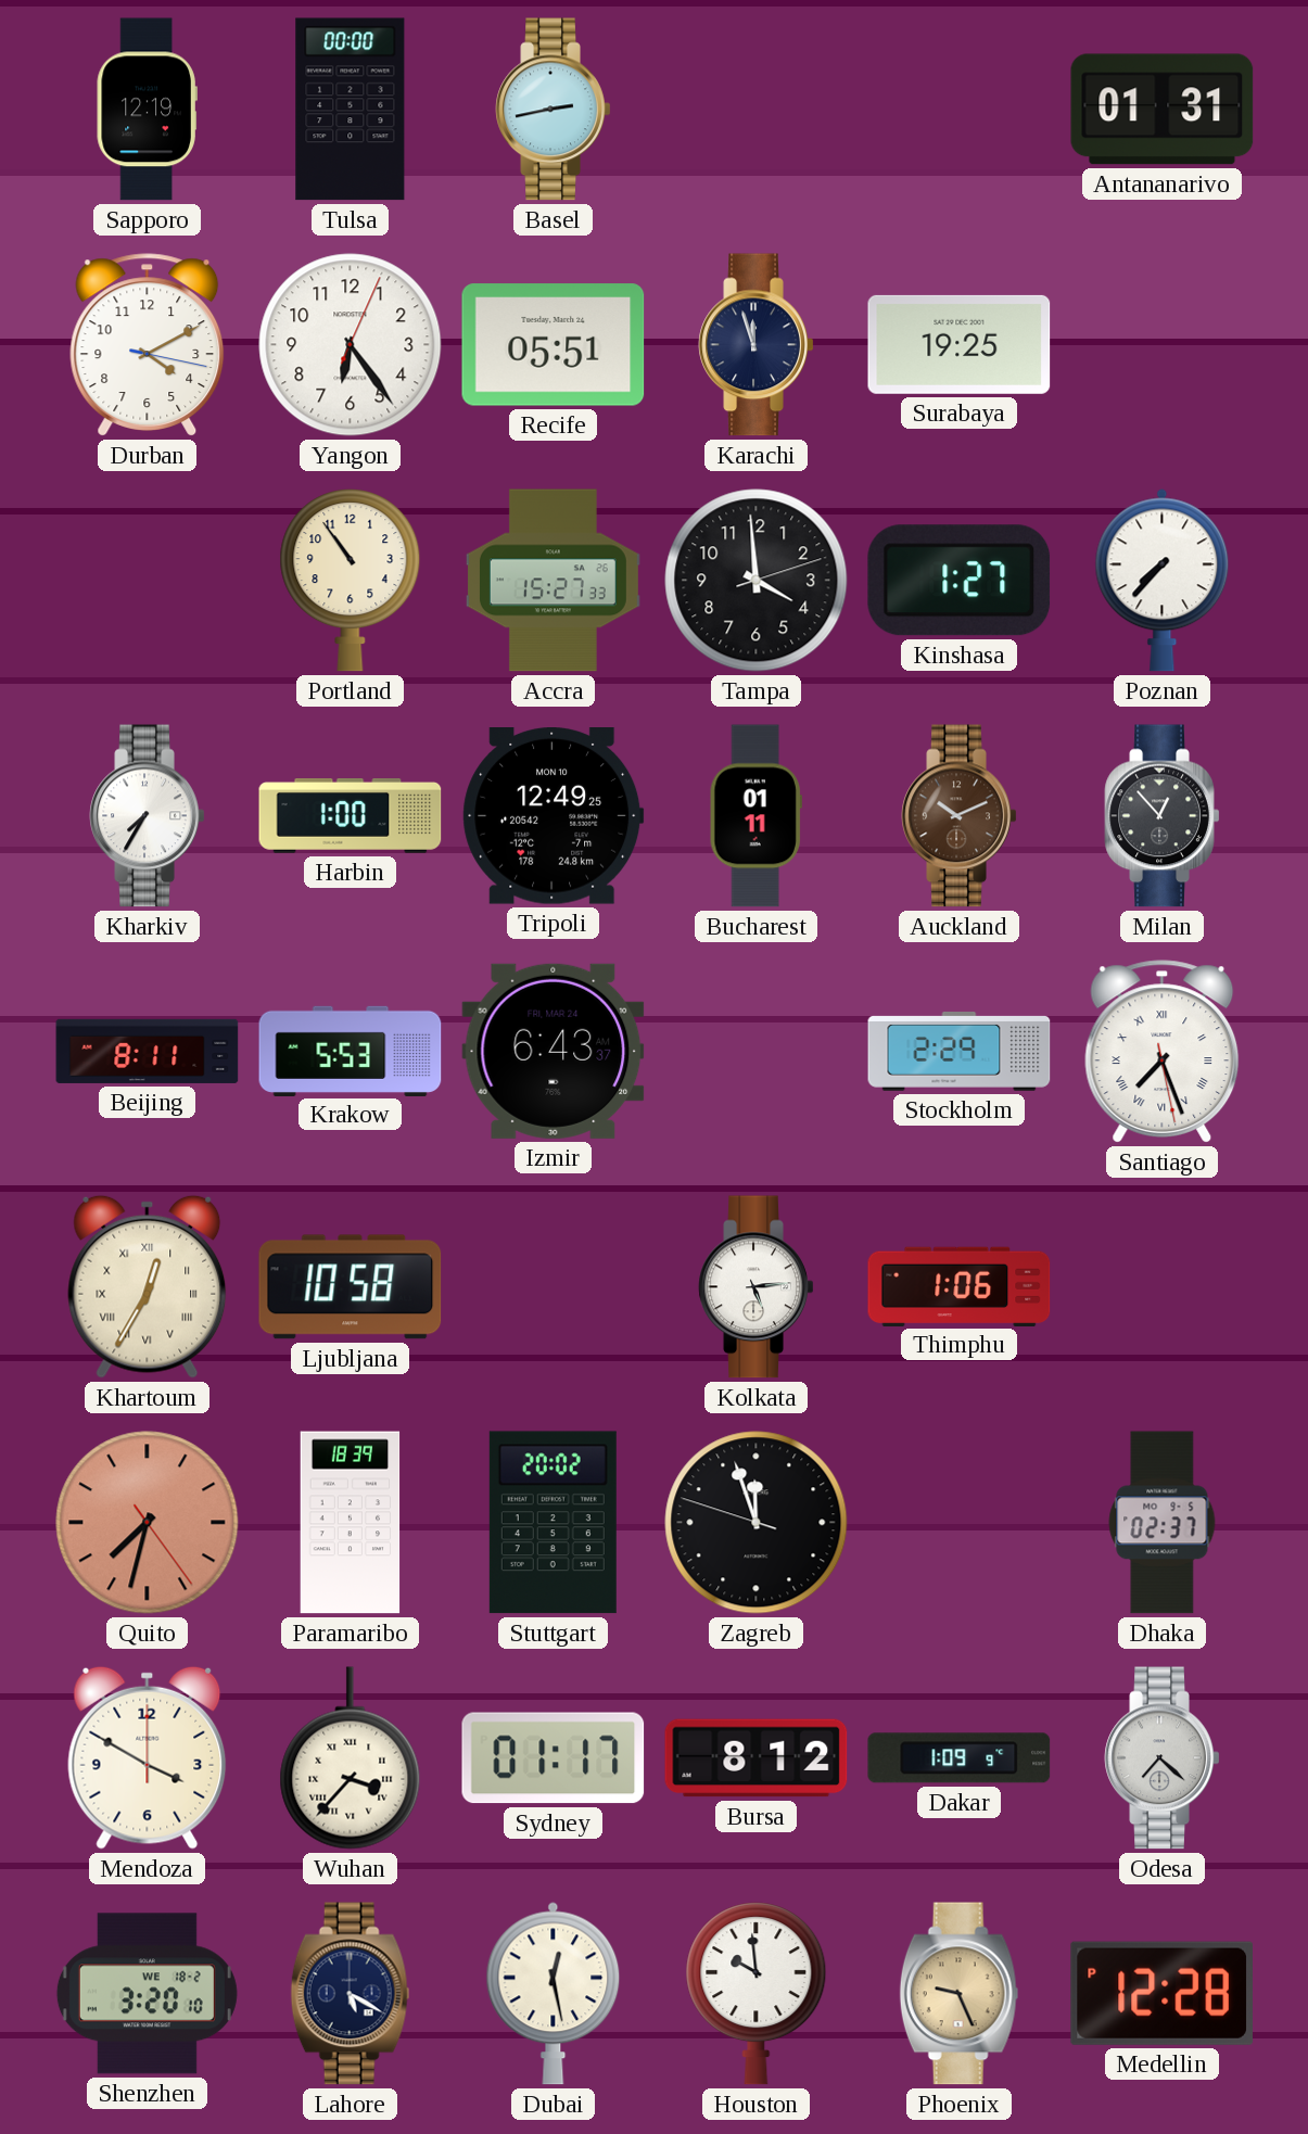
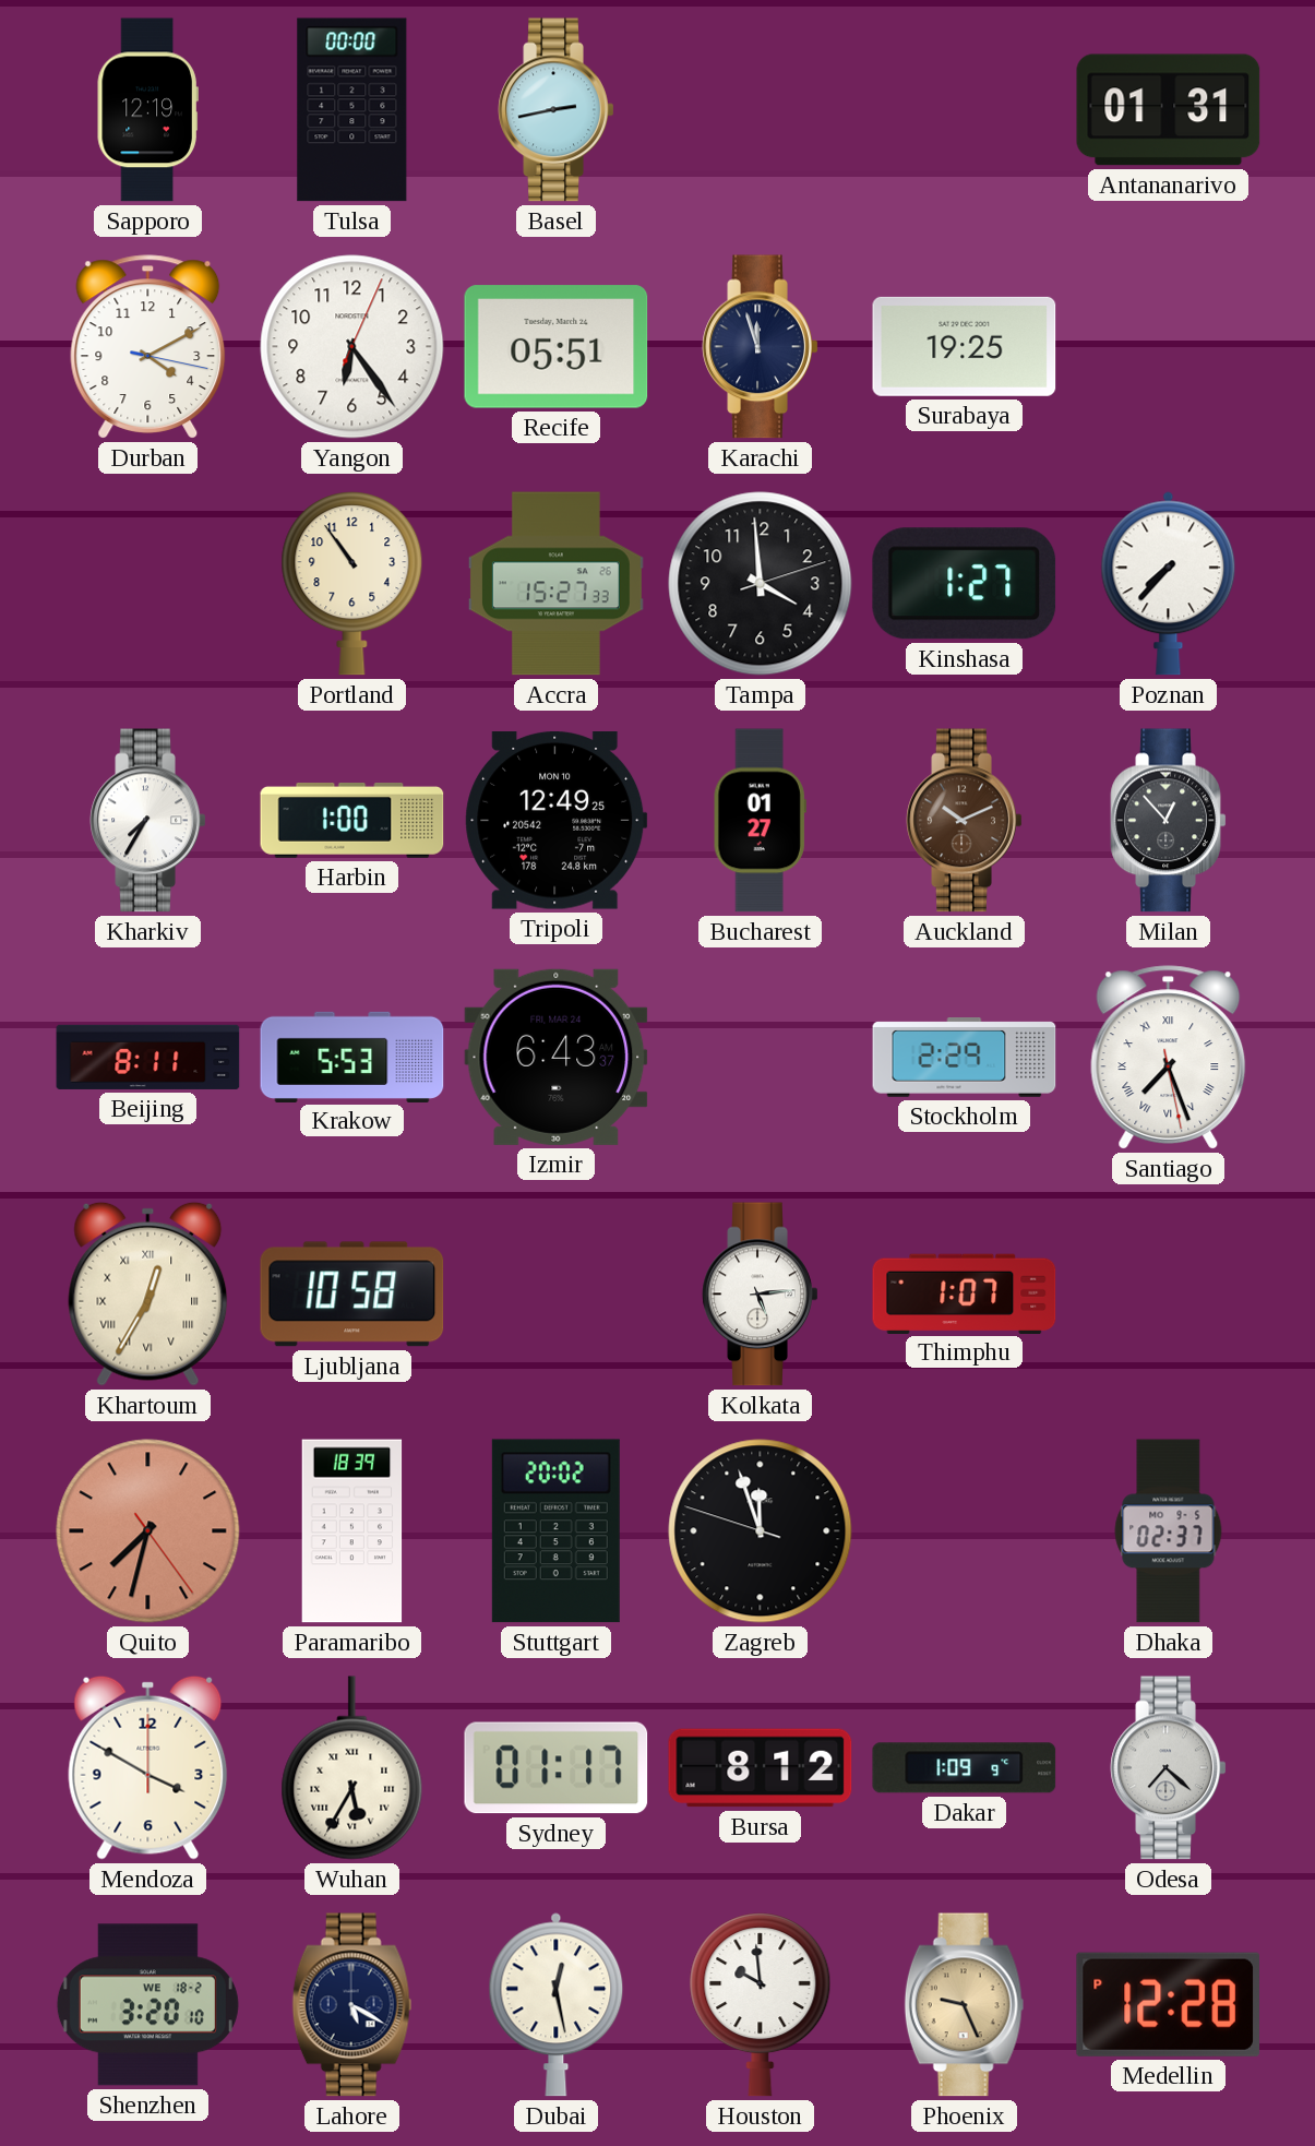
Bucharest: 01:11 -> 01:27 (760, 821)
Thimphu: 1:06 -> 1:07 (965, 1293)
Wuhan: 3:37 -> 5:35 (352, 1768)
